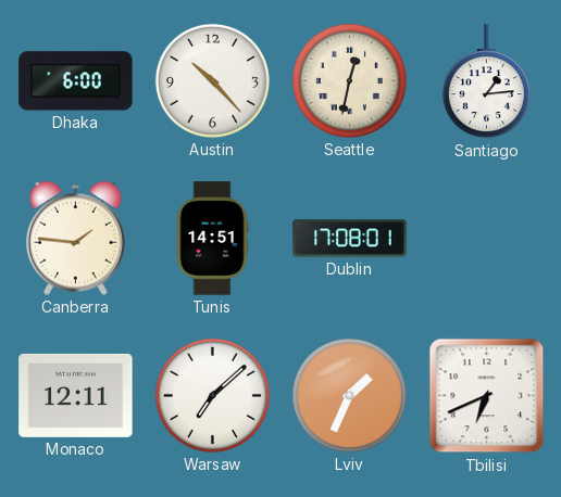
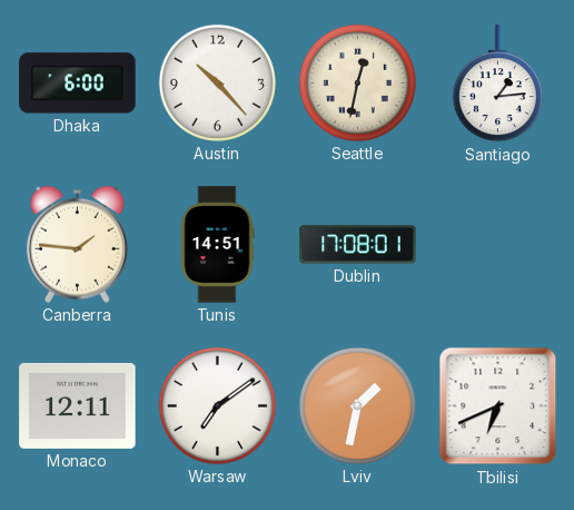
Warsaw: 7:08 -> 7:09 (217, 405)
Lviv: 1:34 -> 1:32 (357, 405)
